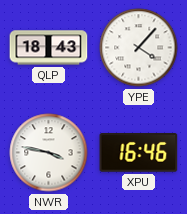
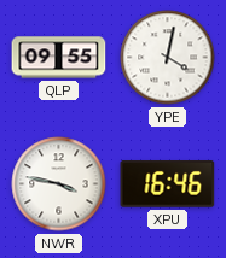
QLP: 18:43 -> 09:55 (59, 58)
YPE: 4:07 -> 4:02 (168, 58)
